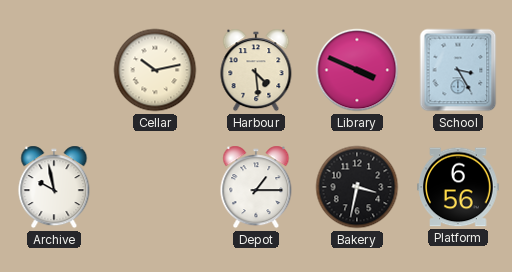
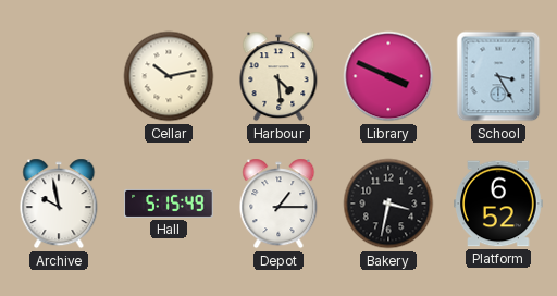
Hall: none -> 5:15 (169, 203)
Platform: 6:56 -> 6:52 (498, 203)
